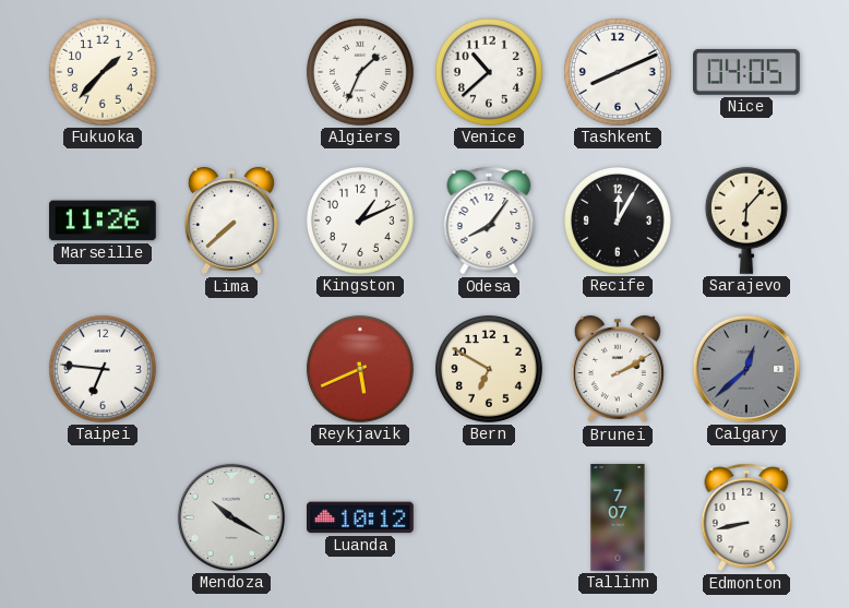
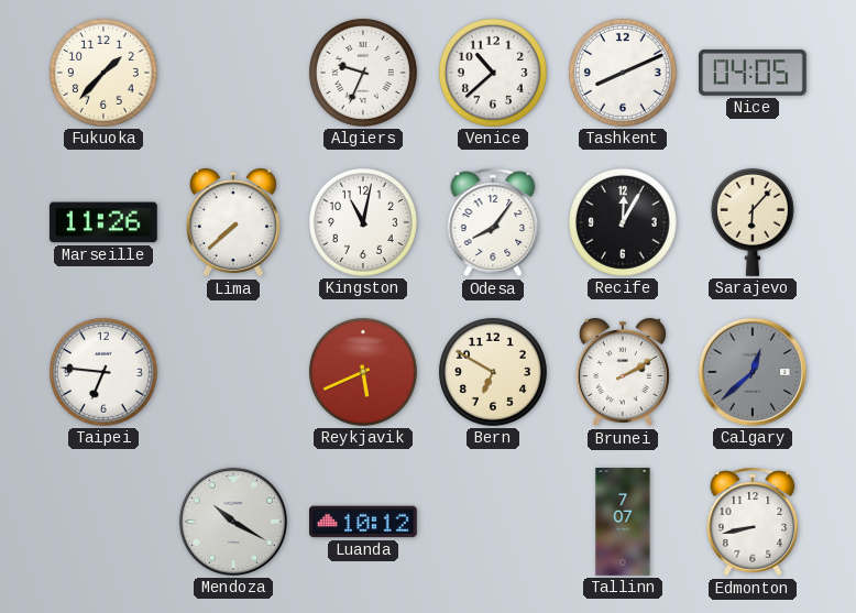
Algiers: 1:34 -> 9:34 (363, 73)
Kingston: 1:11 -> 11:02 (363, 222)
